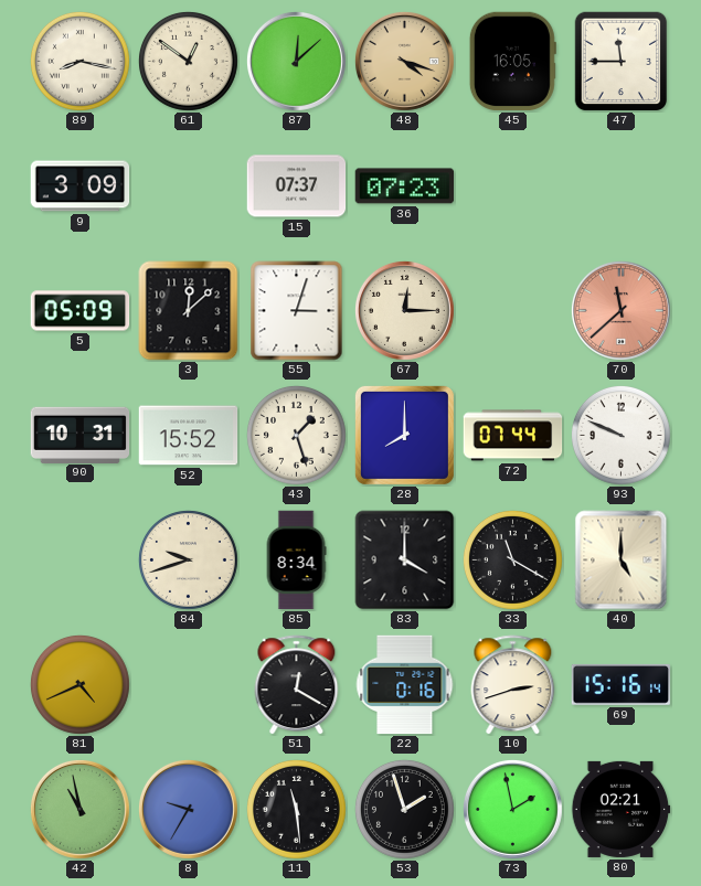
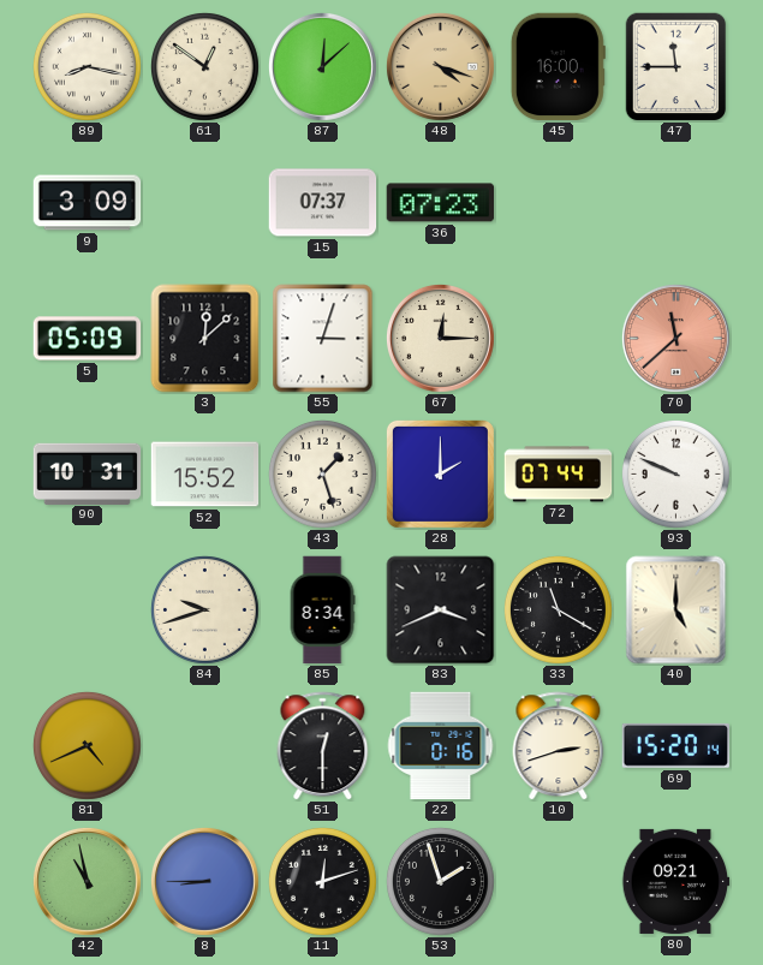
45: 16:05 -> 16:00 (558, 67)
28: 8:00 -> 2:00 (440, 473)
83: 4:00 -> 3:41 (441, 610)
51: 12:20 -> 12:30 (323, 746)
69: 15:16 -> 15:20 (676, 745)
8: 9:35 -> 8:45 (204, 881)
11: 11:29 -> 12:12 (322, 881)
73: 1:58 -> none (512, 809)
80: 02:21 -> 09:21 (676, 881)
